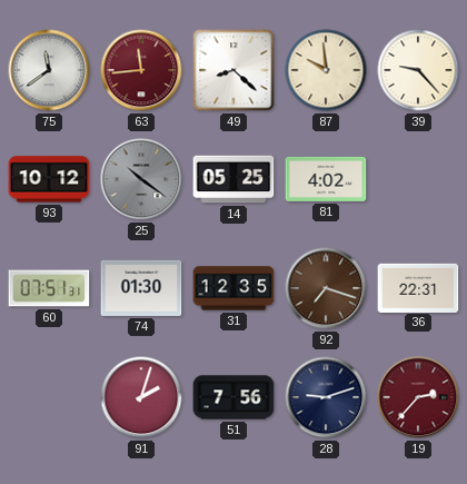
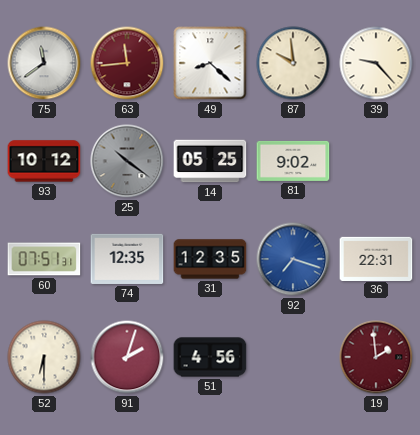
81: 4:02 -> 9:02 (293, 161)
74: 01:30 -> 12:35 (127, 259)
92 dial: brown -> blue (293, 259)
52: none -> 6:30 (44, 357)
51: 7:56 -> 4:56 (210, 357)
28: 9:12 -> none (326, 397)
19: 2:37 -> 1:59 (376, 357)
